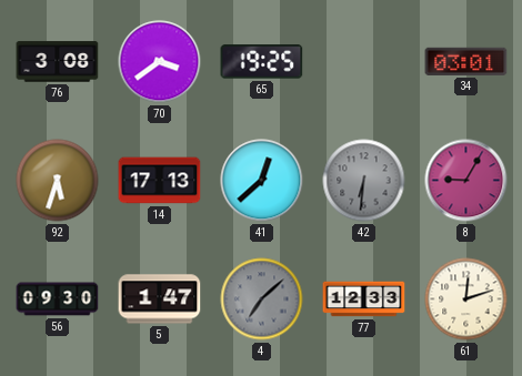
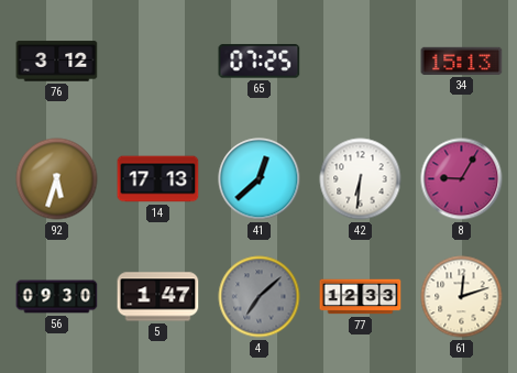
76: 3:08 -> 3:12 (57, 62)
70: 3:39 -> none (160, 62)
65: 19:25 -> 07:25 (260, 62)
34: 03:01 -> 15:13 (462, 61)
42 dial: grey -> white (361, 179)
